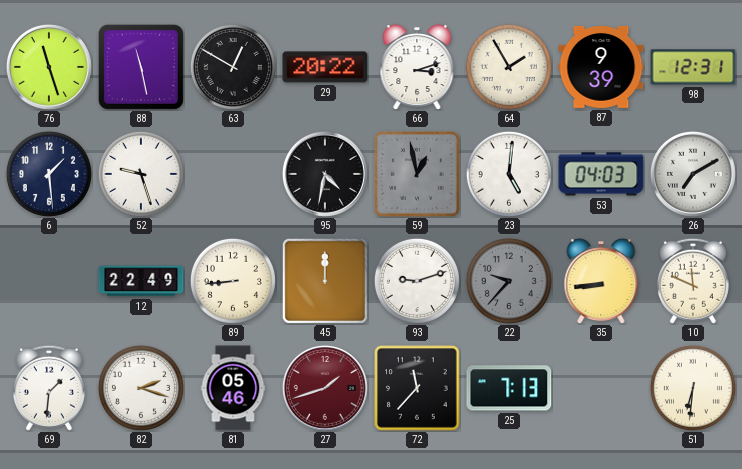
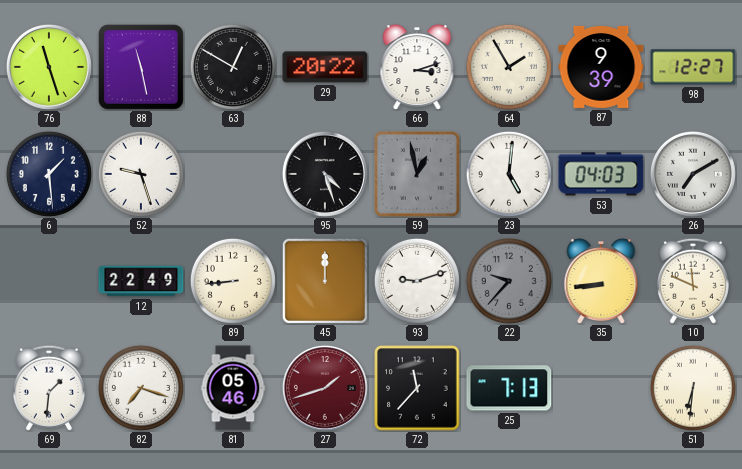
98: 12:31 -> 12:27 (693, 67)
95: 4:32 -> 4:27 (325, 174)
82: 2:18 -> 7:18 (141, 388)
